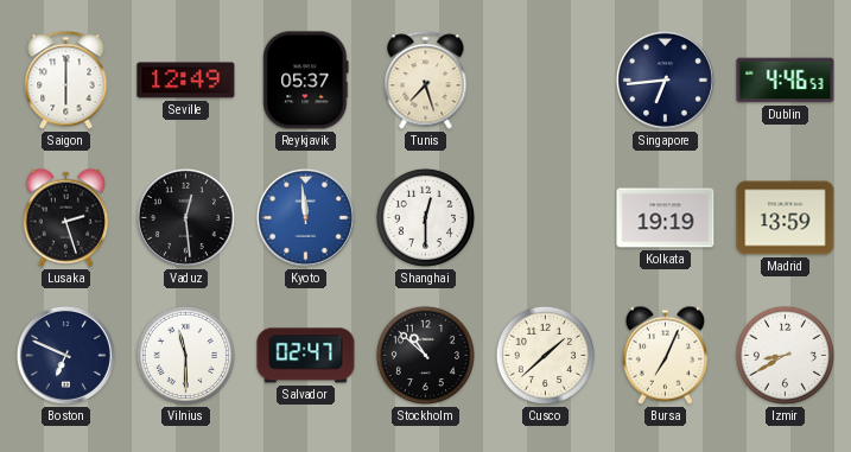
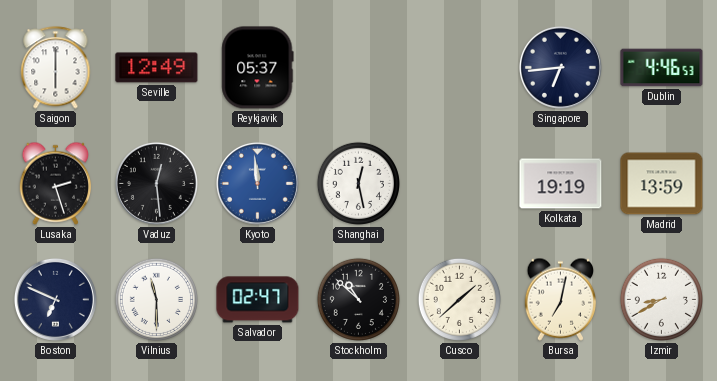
Tunis: 7:27 -> none (426, 81)
Shanghai: 12:30 -> 12:28 (358, 183)
Bursa: 7:04 -> 7:02 (561, 299)
